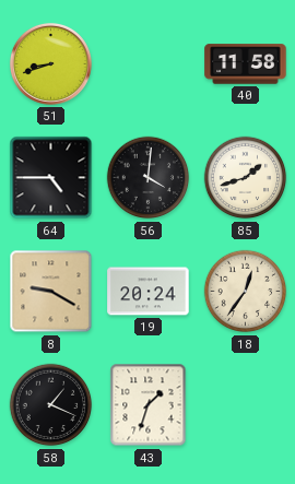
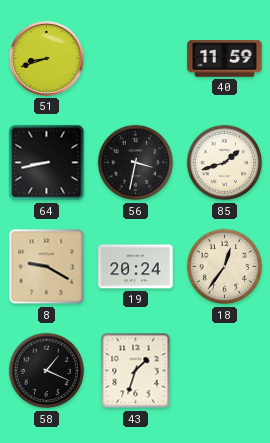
40: 11:58 -> 11:59 (225, 59)
64: 4:45 -> 8:43 (47, 163)
56: 4:01 -> 3:32 (136, 163)
